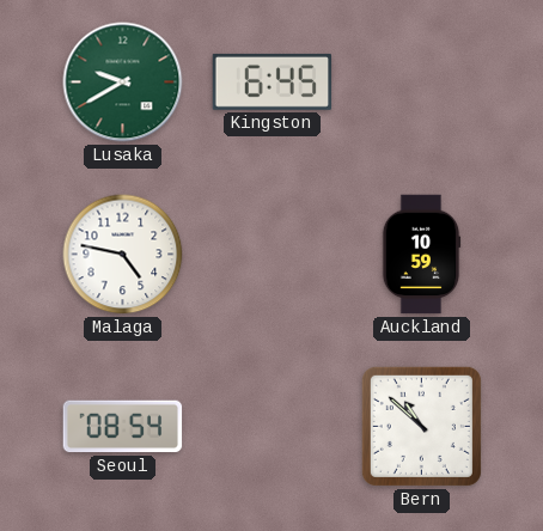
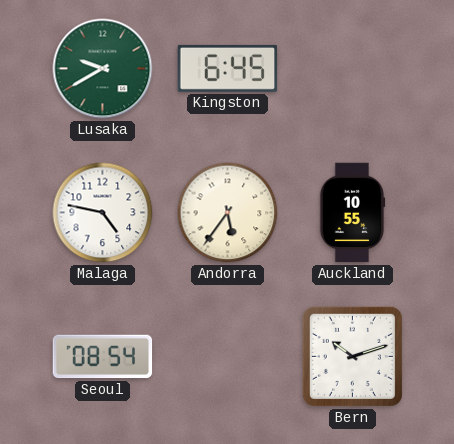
Andorra: none -> 5:36 (228, 213)
Auckland: 10:59 -> 10:55 (352, 213)
Bern: 10:52 -> 10:12 (352, 356)
